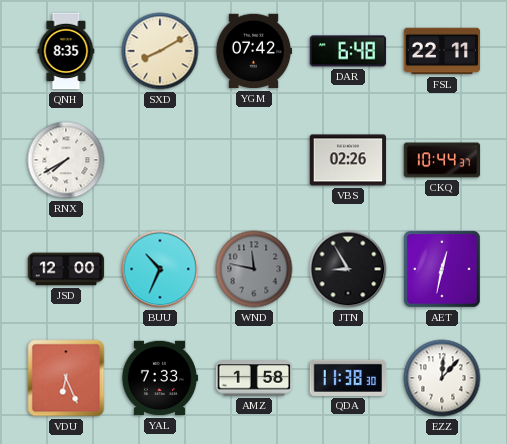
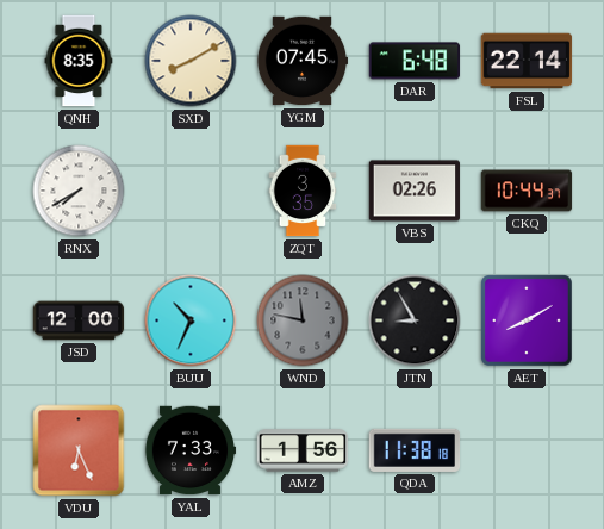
YGM: 07:42 -> 07:45 (303, 61)
FSL: 22:11 -> 22:14 (527, 61)
ZQT: none -> 3:35 (303, 191)
AET: 12:32 -> 8:10 (527, 320)
AMZ: 1:58 -> 1:56 (303, 450)
QDA: 11:38:30 -> 11:38:18 (415, 450)
EZZ: 12:07 -> none (442, 378)
